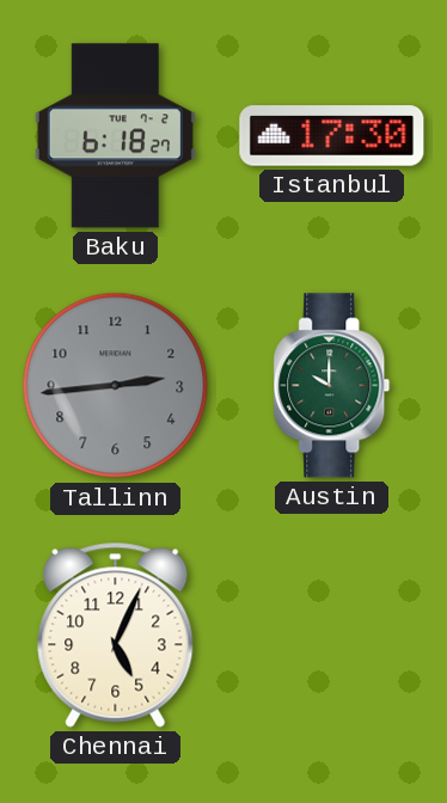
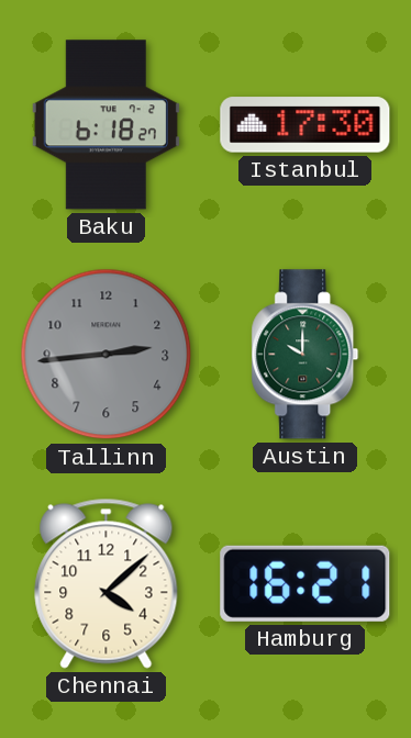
Chennai: 5:04 -> 4:08 (107, 583)
Hamburg: none -> 16:21 (306, 583)
